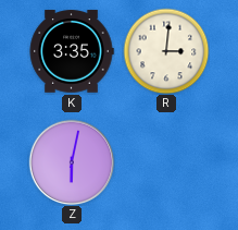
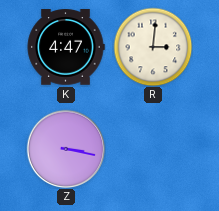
K: 3:35 -> 4:47 (66, 47)
Z: 6:02 -> 3:17 (66, 149)
